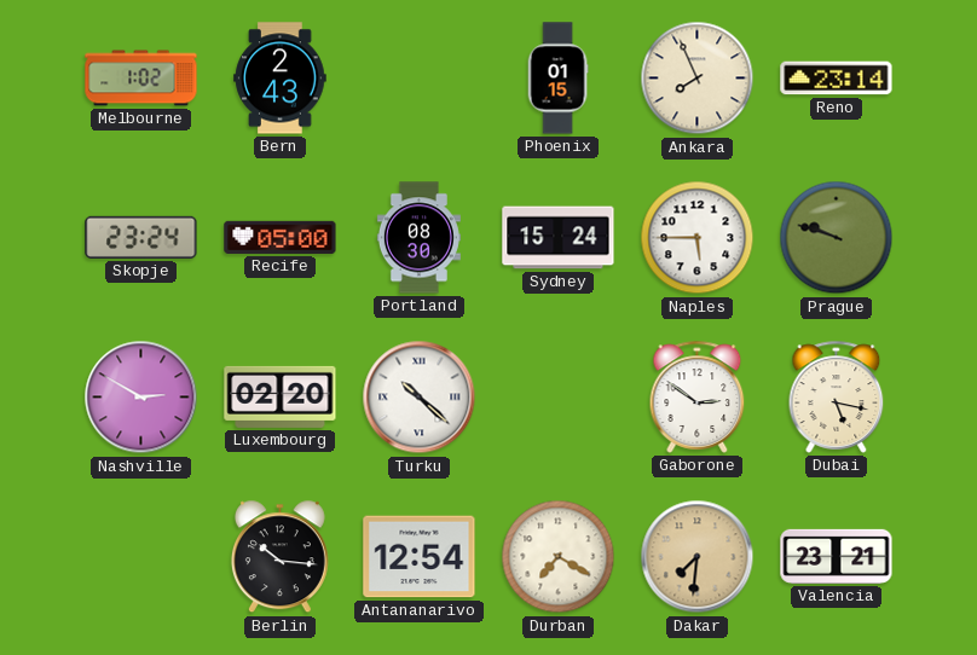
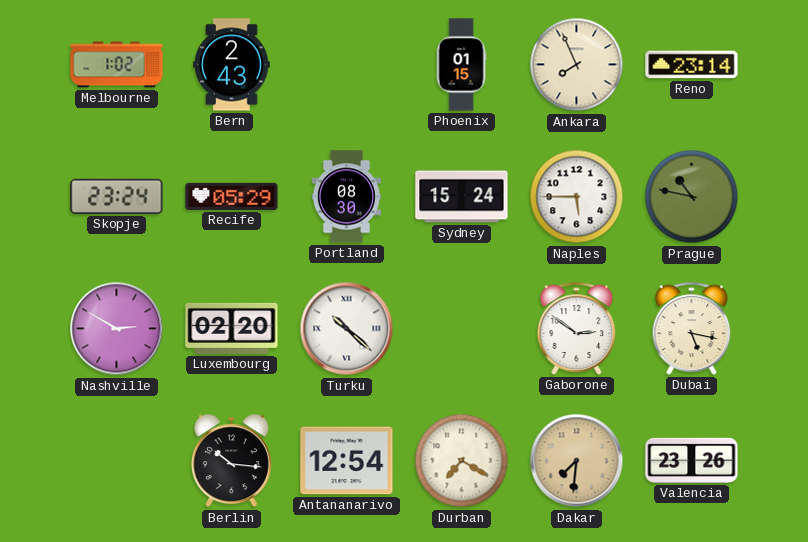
Recife: 05:00 -> 05:29 (232, 196)
Prague: 9:48 -> 10:47 (692, 197)
Valencia: 23:21 -> 23:26 (692, 460)
